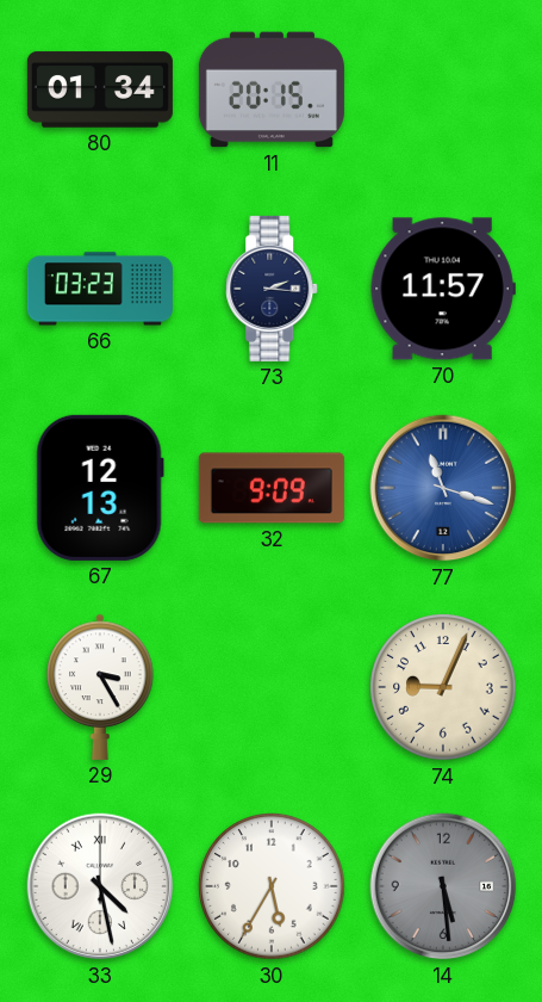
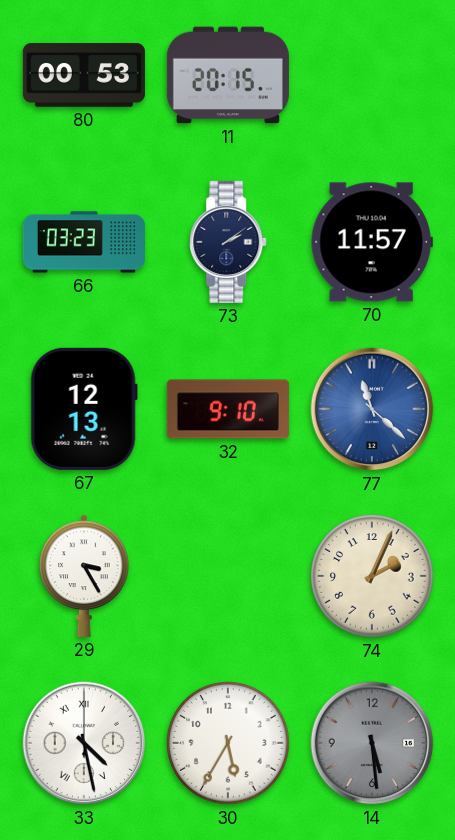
80: 01:34 -> 00:53 (84, 75)
73: 2:16 -> 2:09 (229, 242)
32: 9:09 -> 9:10 (228, 409)
77: 11:18 -> 11:22 (372, 409)
74: 9:04 -> 2:04 (372, 576)
